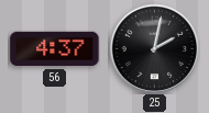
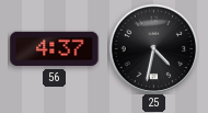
25: 2:02 -> 4:32 (153, 48)
